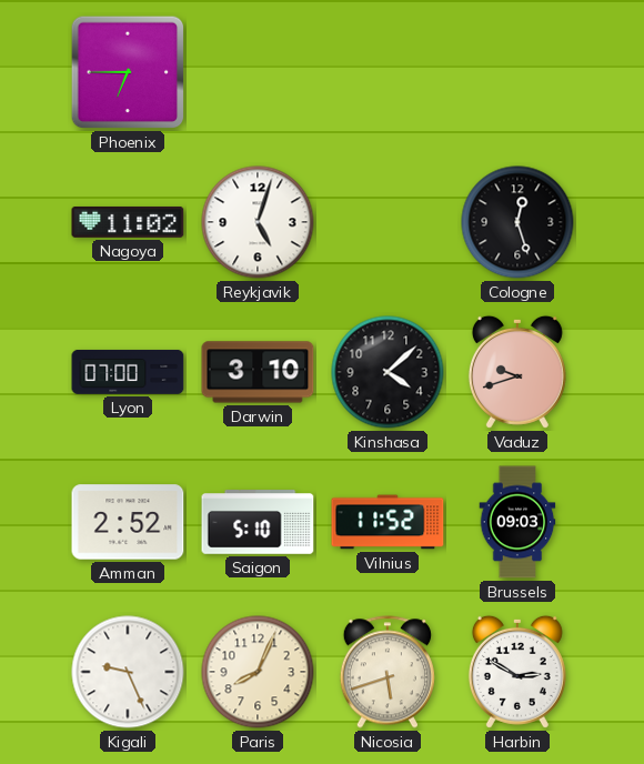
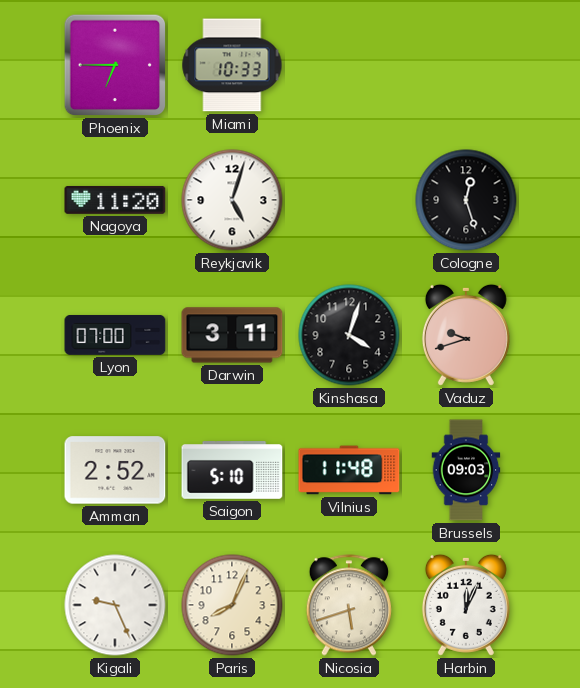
Miami: none -> 10:33 (232, 65)
Nagoya: 11:02 -> 11:20 (115, 200)
Darwin: 3:10 -> 3:11 (232, 335)
Kinshasa: 4:08 -> 4:03 (349, 335)
Vilnius: 11:52 -> 11:48 (349, 470)
Harbin: 2:50 -> 12:04 (466, 605)
